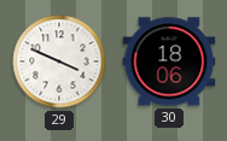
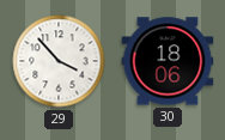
29: 3:49 -> 3:53 (59, 61)
